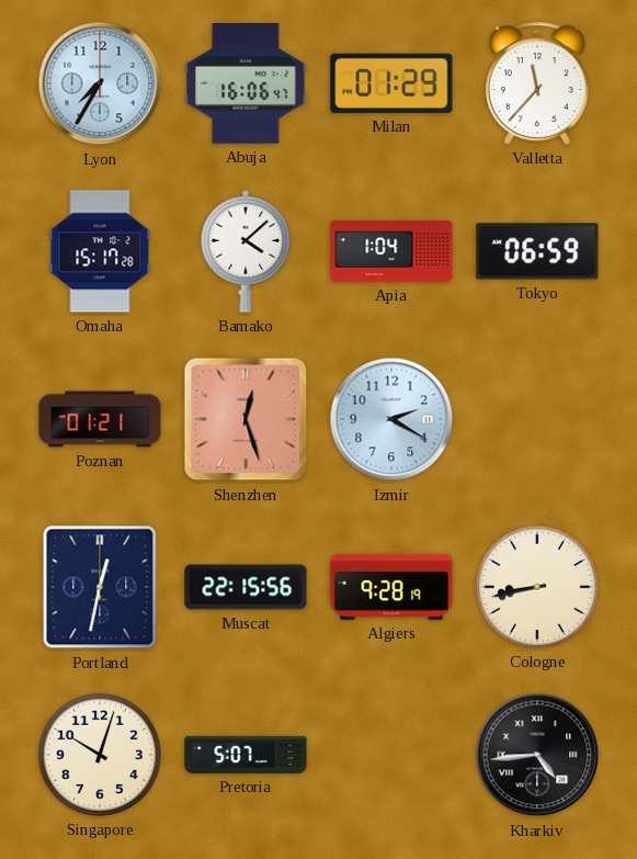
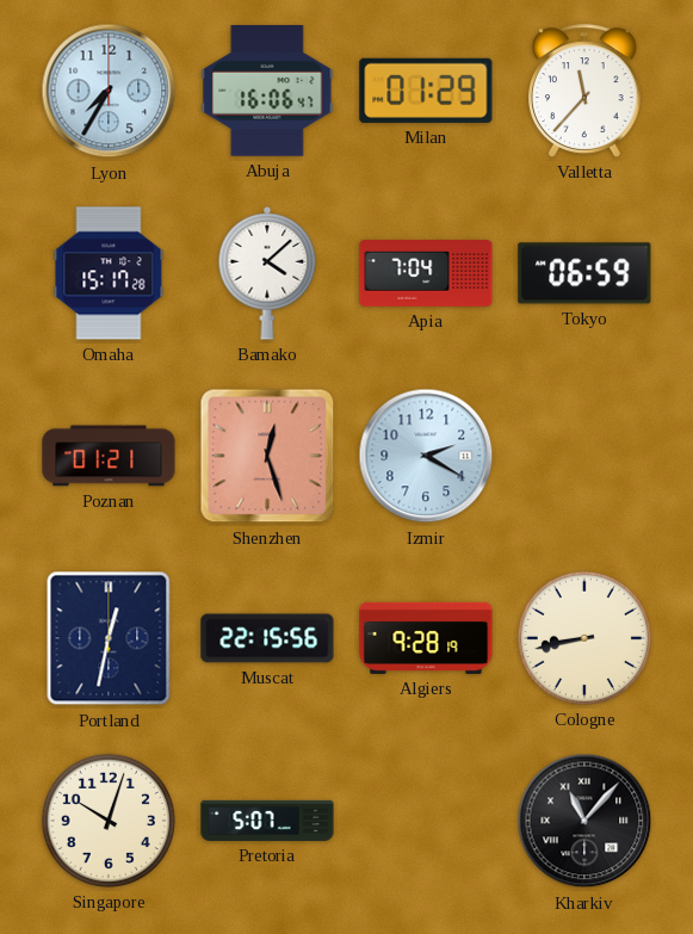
Apia: 1:04 -> 7:04 (426, 274)
Kharkiv: 4:44 -> 11:07 (584, 821)
